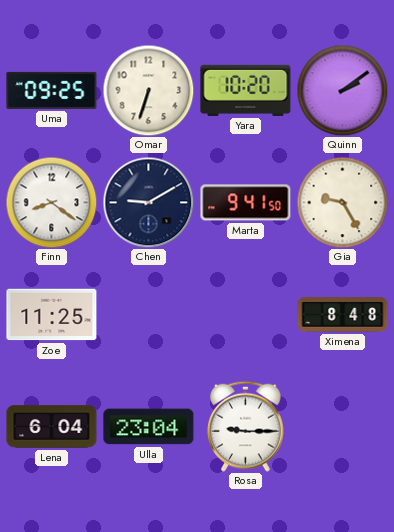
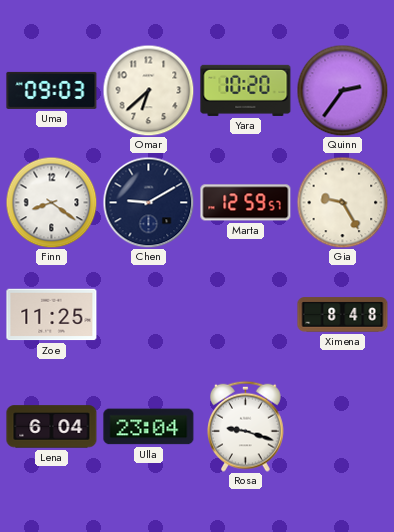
Uma: 09:25 -> 09:03 (52, 90)
Omar: 6:33 -> 6:38 (148, 90)
Quinn: 2:09 -> 2:36 (342, 90)
Marta: 9:41 -> 12:59 (246, 203)
Rosa: 9:15 -> 9:18 (246, 426)
